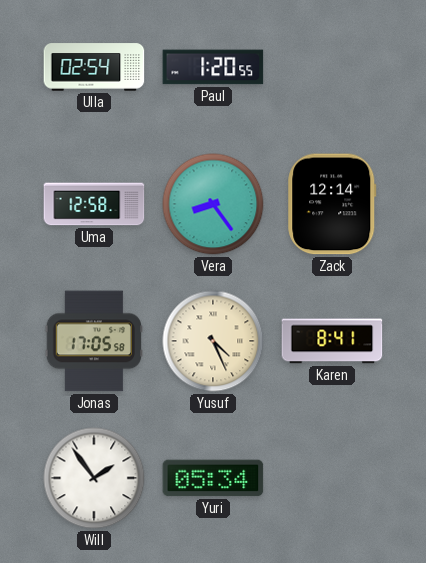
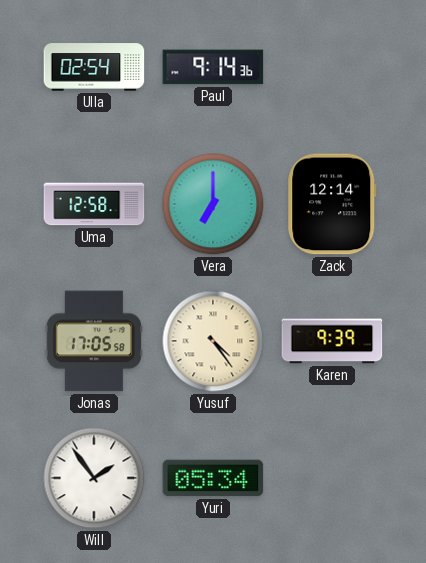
Paul: 1:20 -> 9:14 (213, 67)
Vera: 8:24 -> 7:00 (213, 204)
Yusuf: 4:26 -> 4:24 (213, 341)
Karen: 8:41 -> 9:39 (332, 341)
